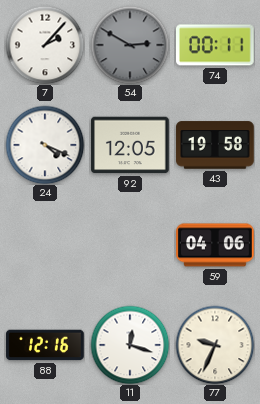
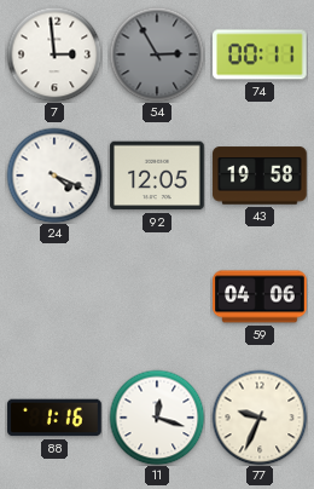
7: 2:07 -> 2:59 (54, 54)
54: 2:50 -> 2:55 (157, 54)
88: 12:16 -> 1:16 (54, 418)
